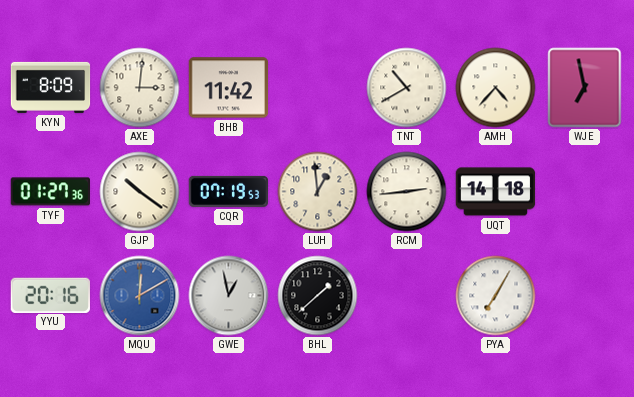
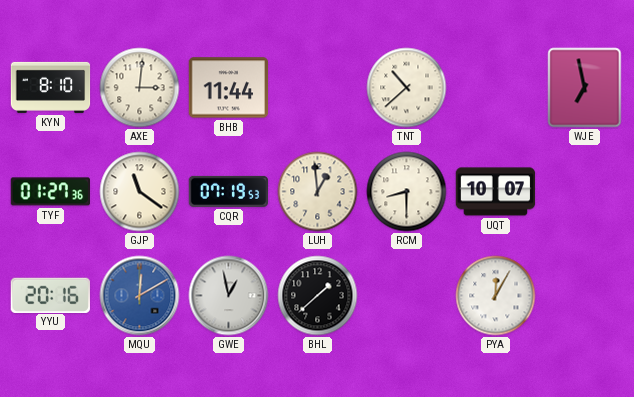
KYN: 8:09 -> 8:10 (51, 87)
BHB: 11:42 -> 11:44 (229, 88)
TNT: 10:40 -> 10:38 (407, 88)
AMH: 4:37 -> none (496, 88)
GJP: 10:21 -> 11:21 (140, 192)
RCM: 2:44 -> 8:30 (407, 192)
UQT: 14:18 -> 10:07 (496, 192)
PYA: 7:05 -> 12:05 (496, 296)
